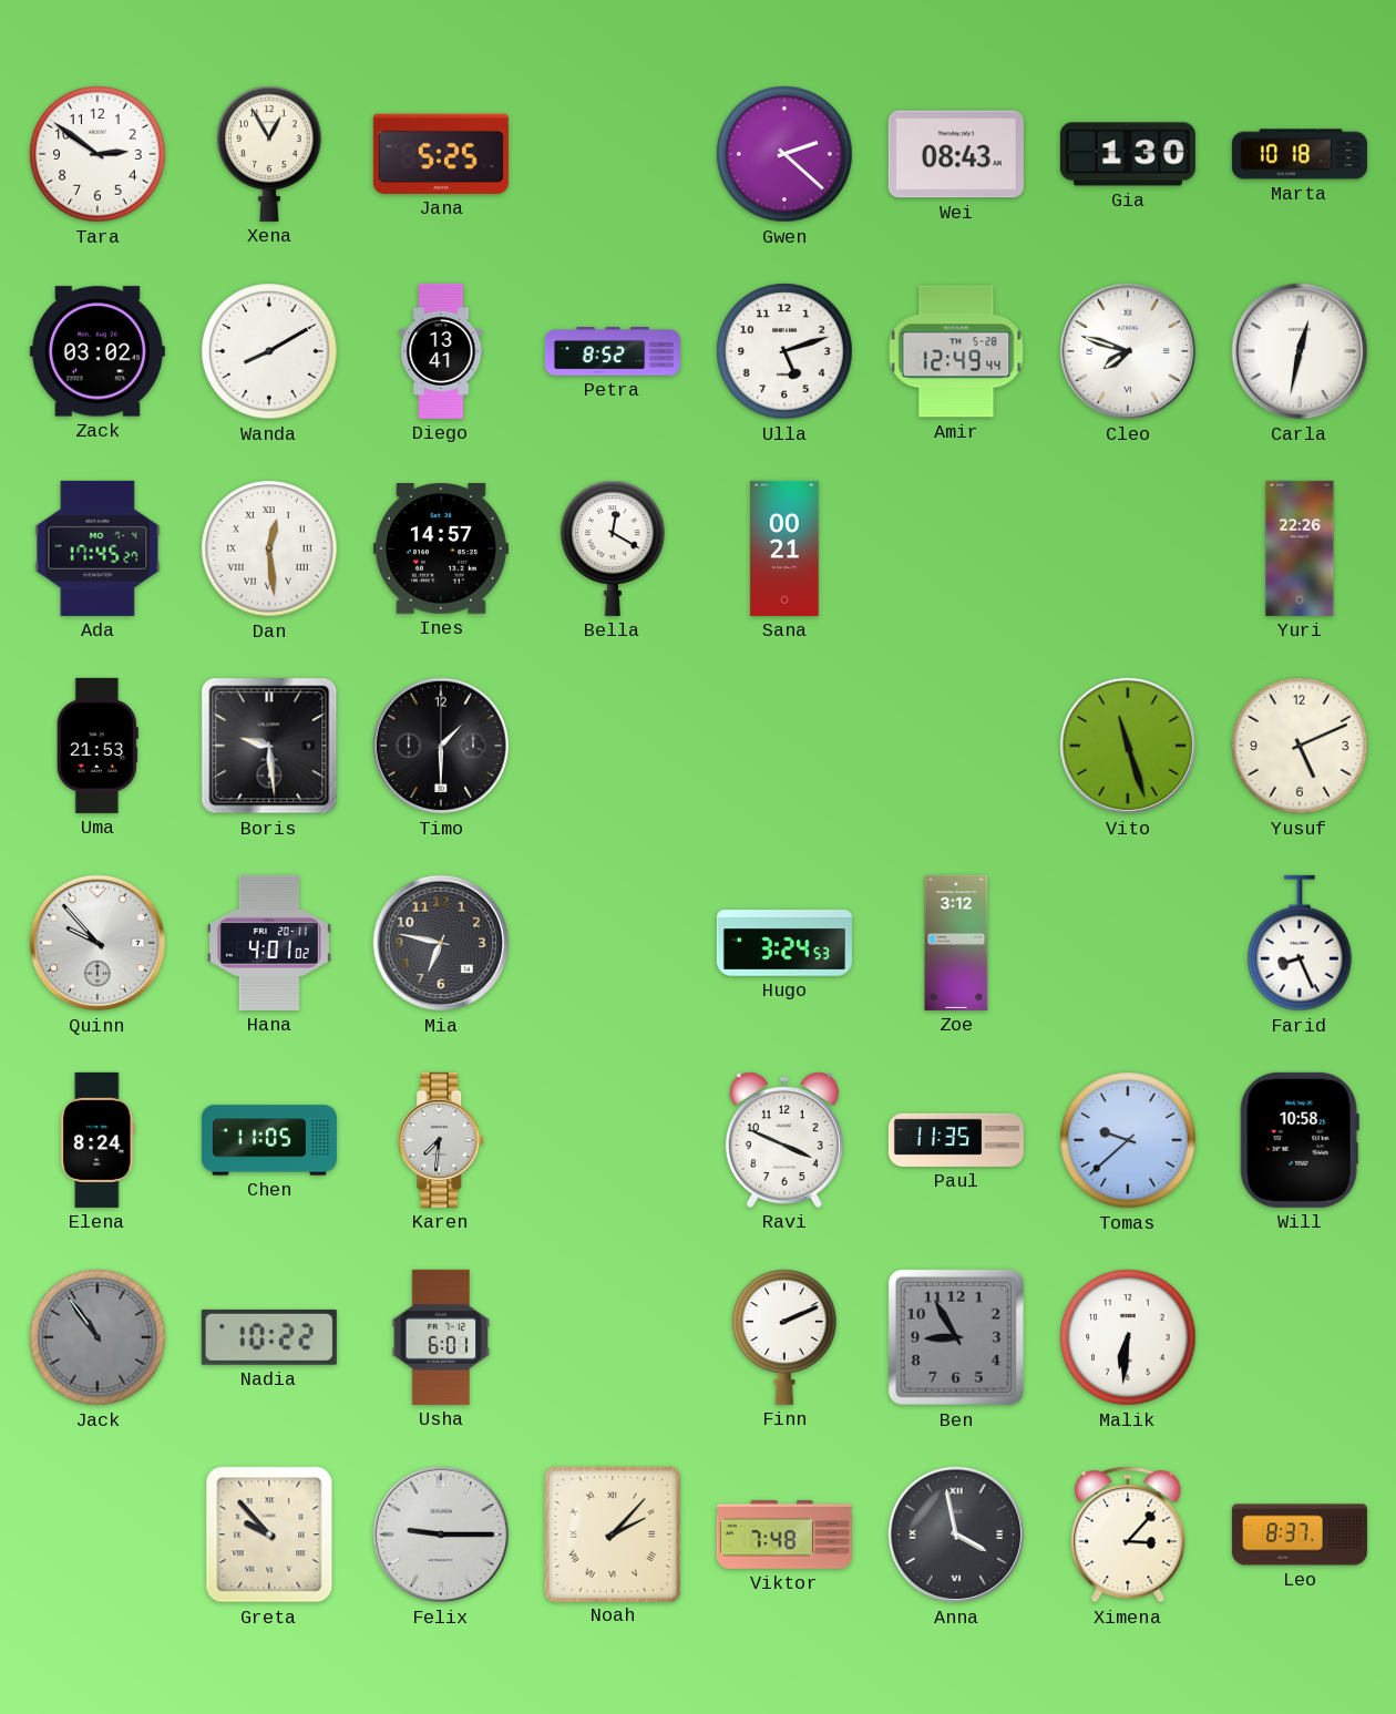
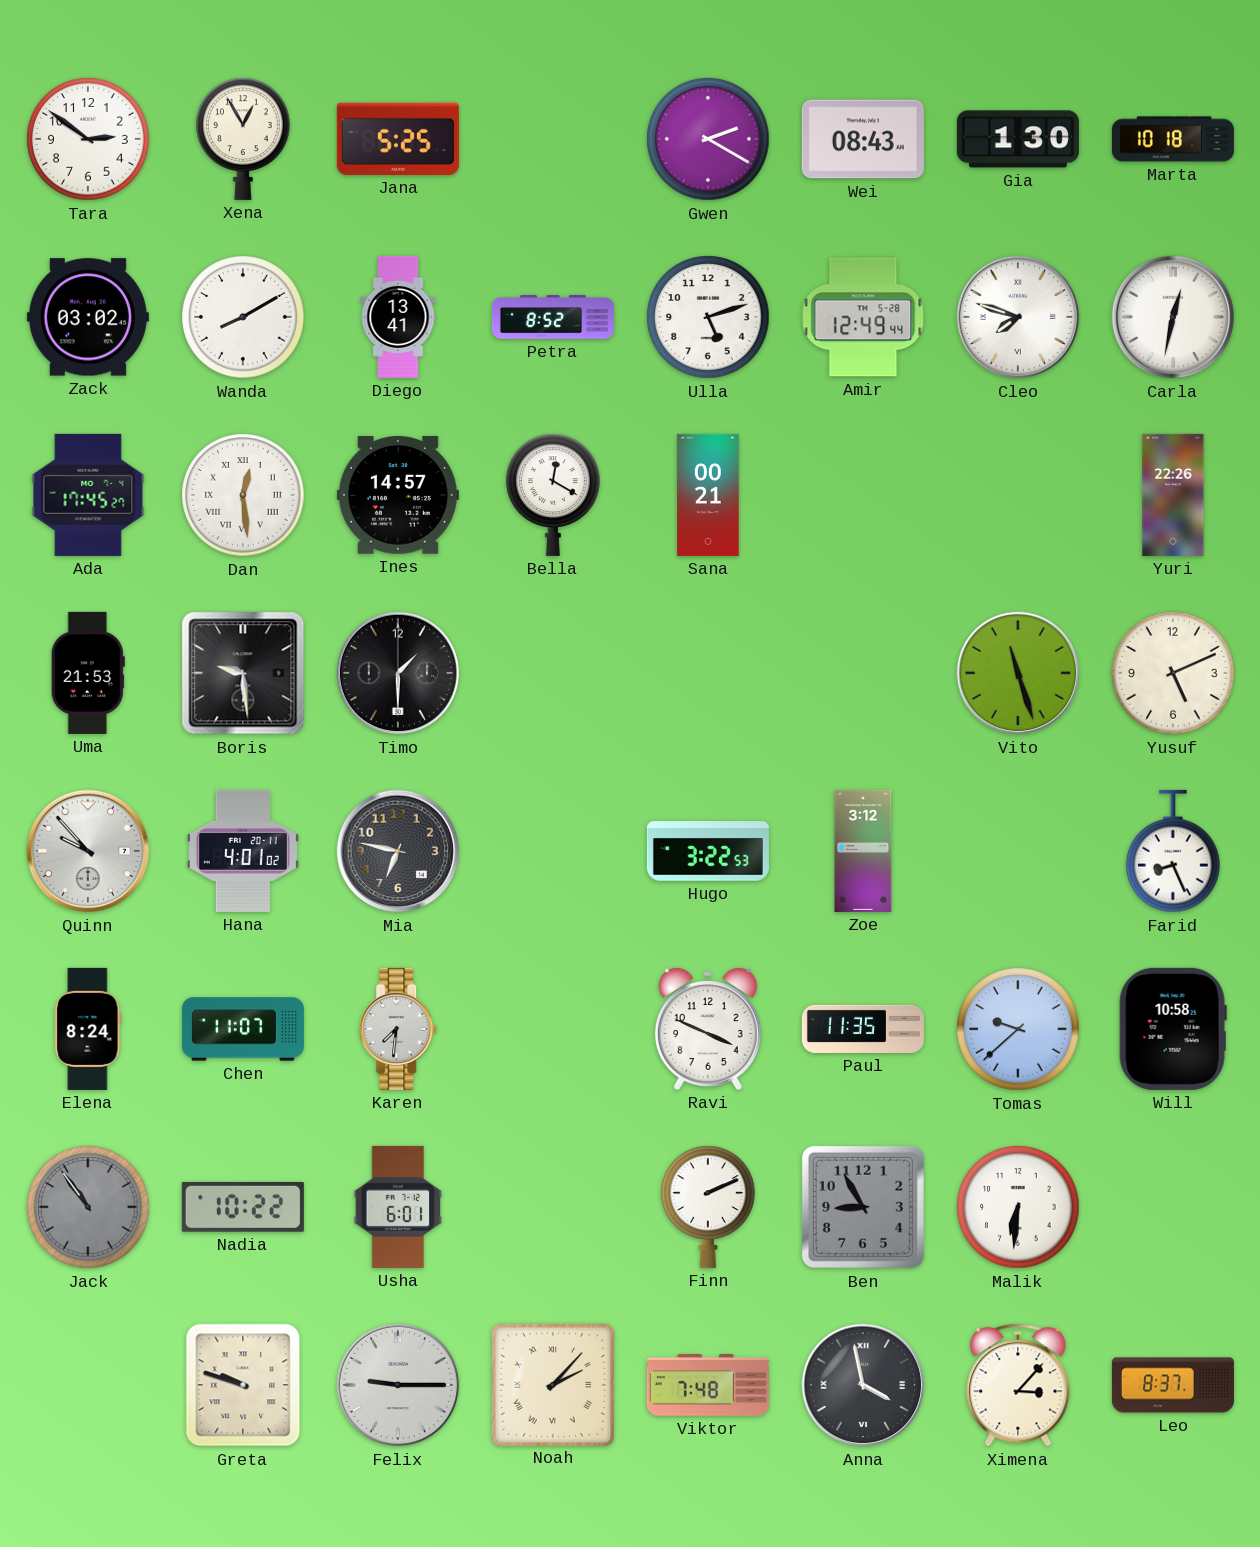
Gwen: 2:22 -> 2:20 (708, 139)
Hugo: 3:24 -> 3:22 (708, 851)
Chen: 11:05 -> 11:07 (243, 1029)
Greta: 9:53 -> 9:48 (243, 1385)
